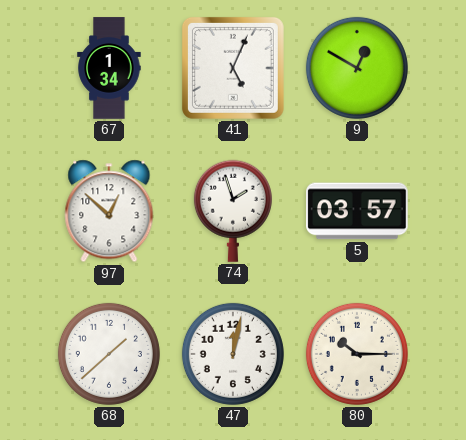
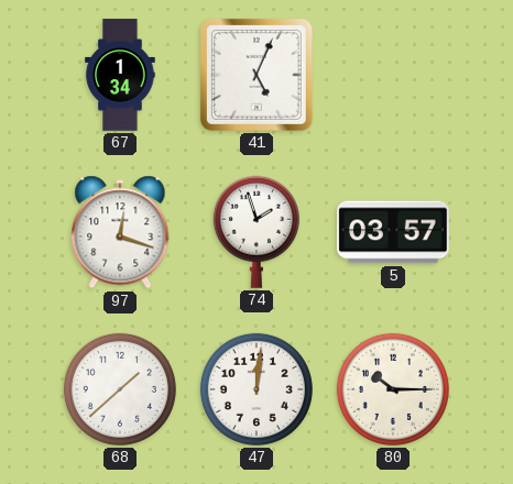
9: 12:50 -> none (357, 68)
97: 12:52 -> 12:18 (120, 232)
47: 12:02 -> 12:01 (256, 389)
